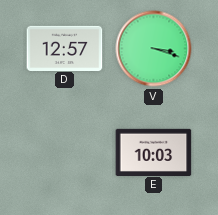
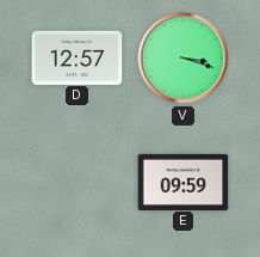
E: 10:03 -> 09:59 (184, 182)
